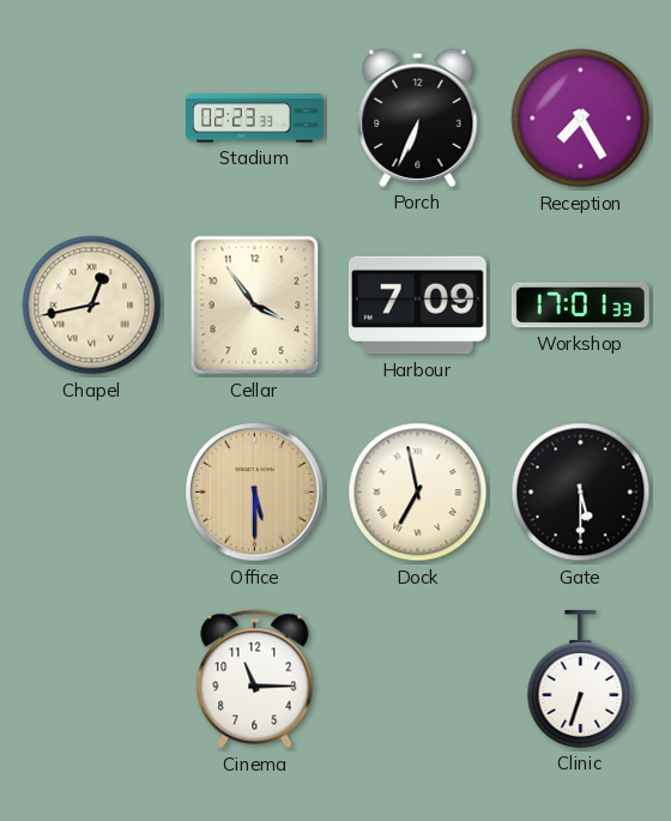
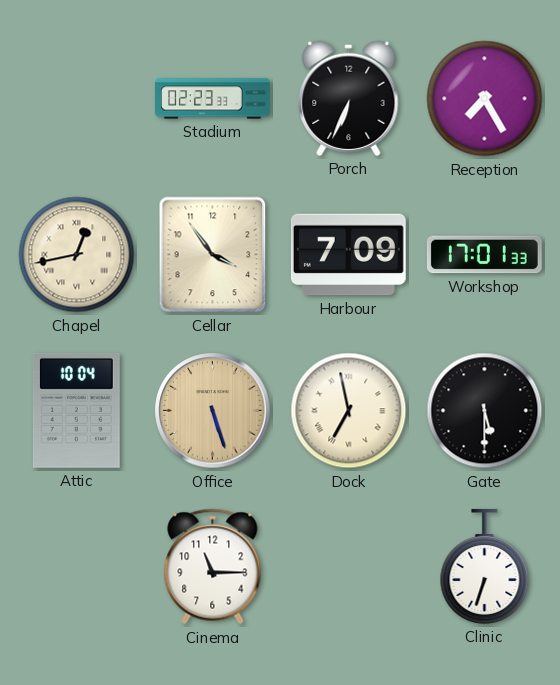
Attic: none -> 10:04 (76, 410)
Office: 5:30 -> 5:27 (213, 411)
